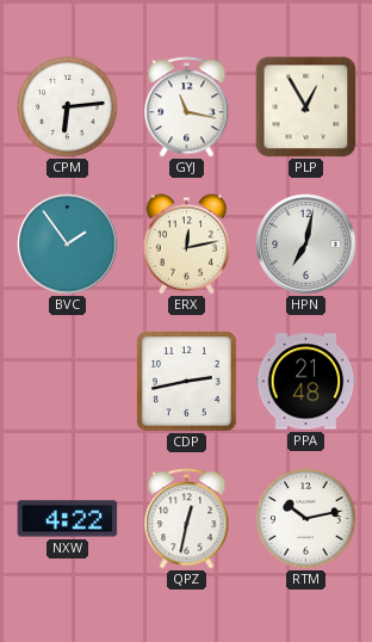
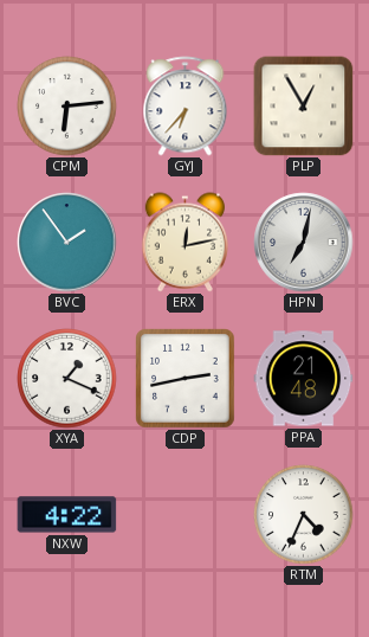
GYJ: 11:17 -> 6:37 (186, 107)
XYA: none -> 1:19 (67, 379)
QPZ: 12:32 -> none (187, 519)
RTM: 10:13 -> 4:34 (304, 515)
